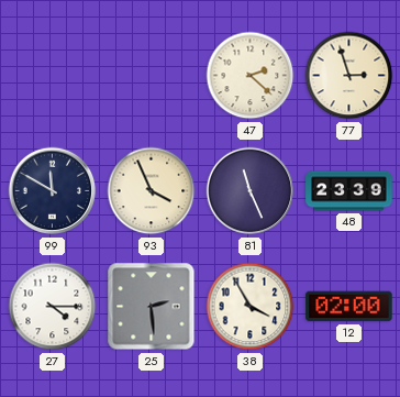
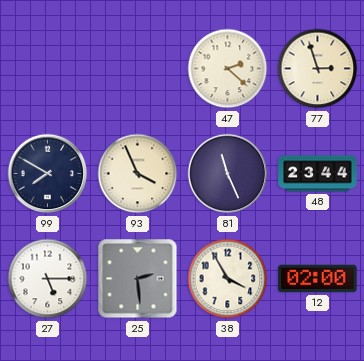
99: 11:50 -> 7:50 (48, 174)
48: 23:39 -> 23:44 (318, 174)
27: 4:15 -> 5:15 (48, 279)
